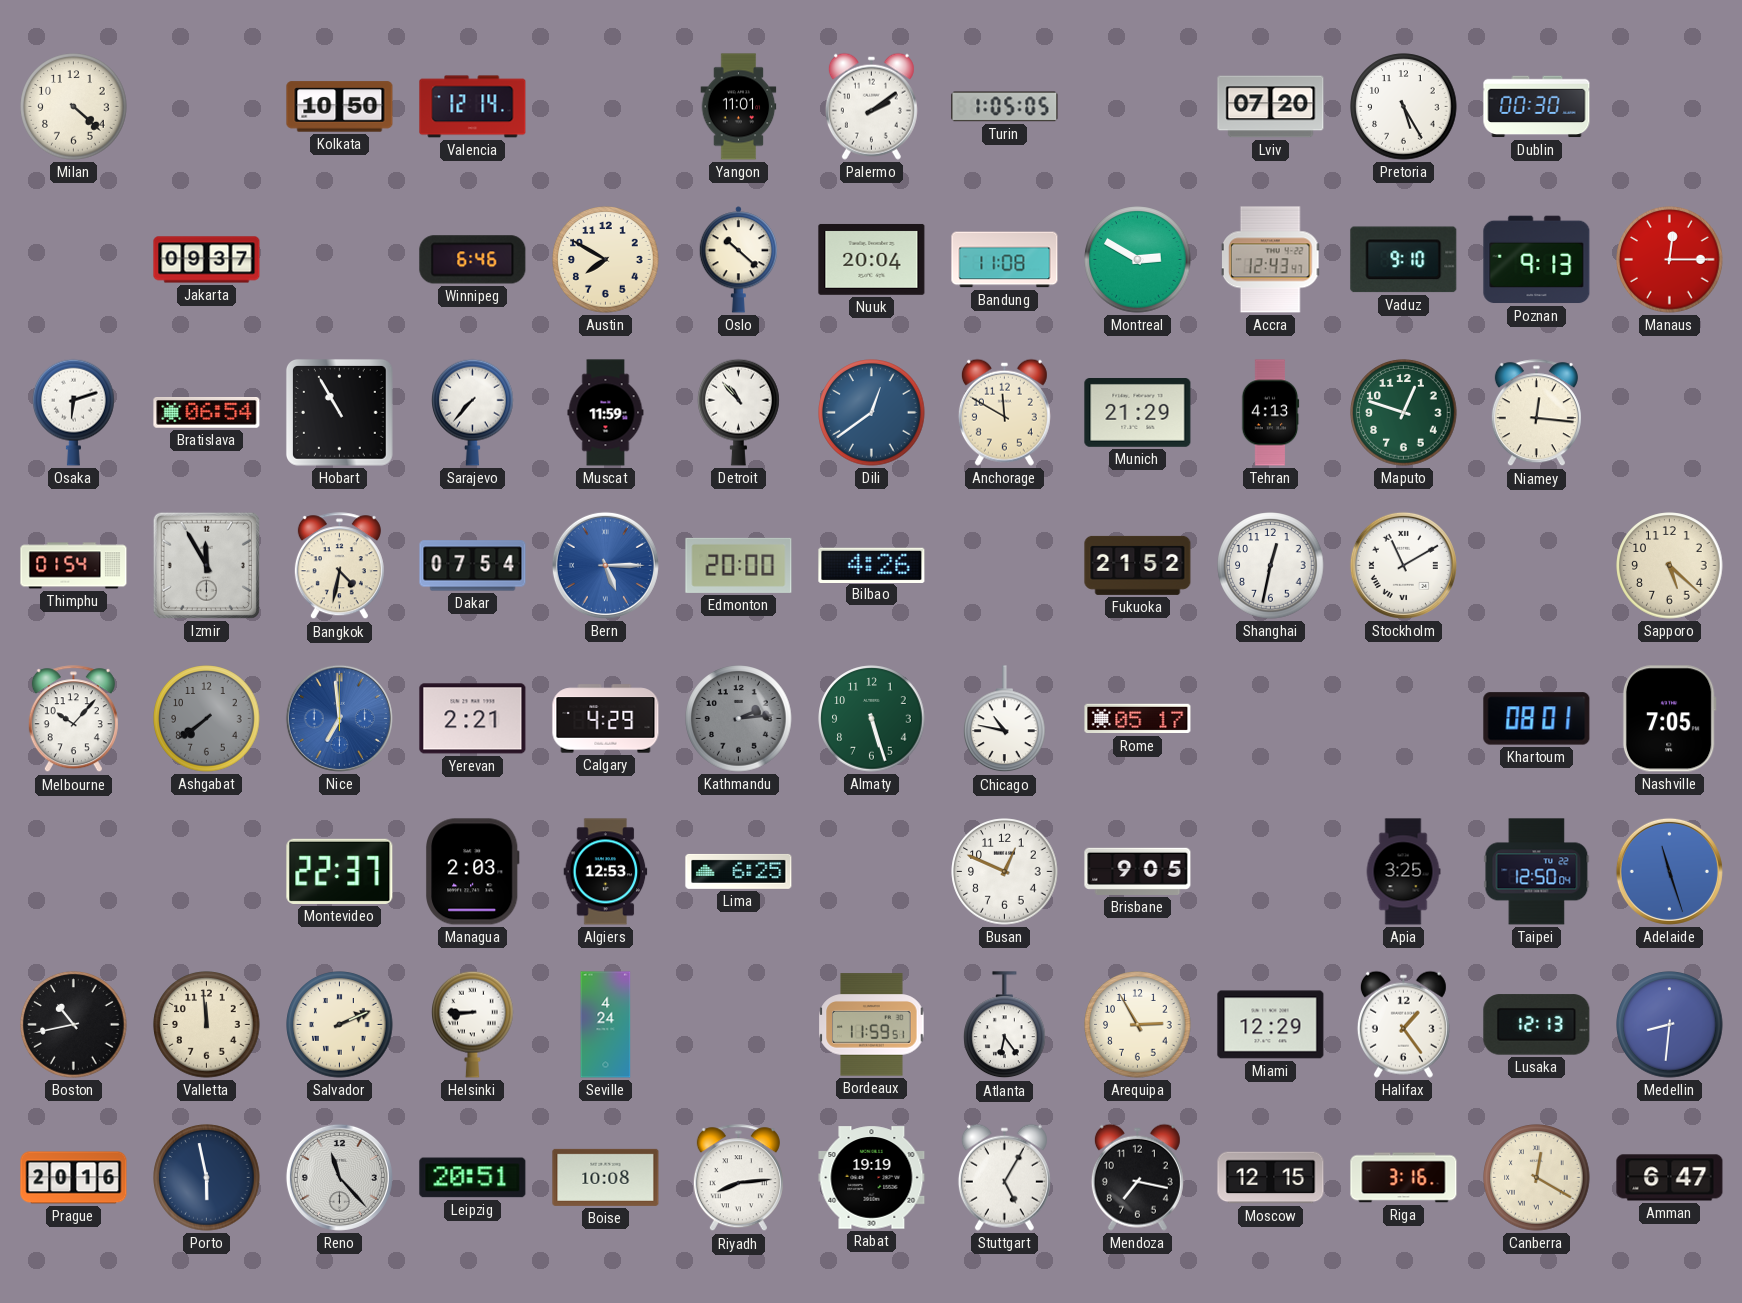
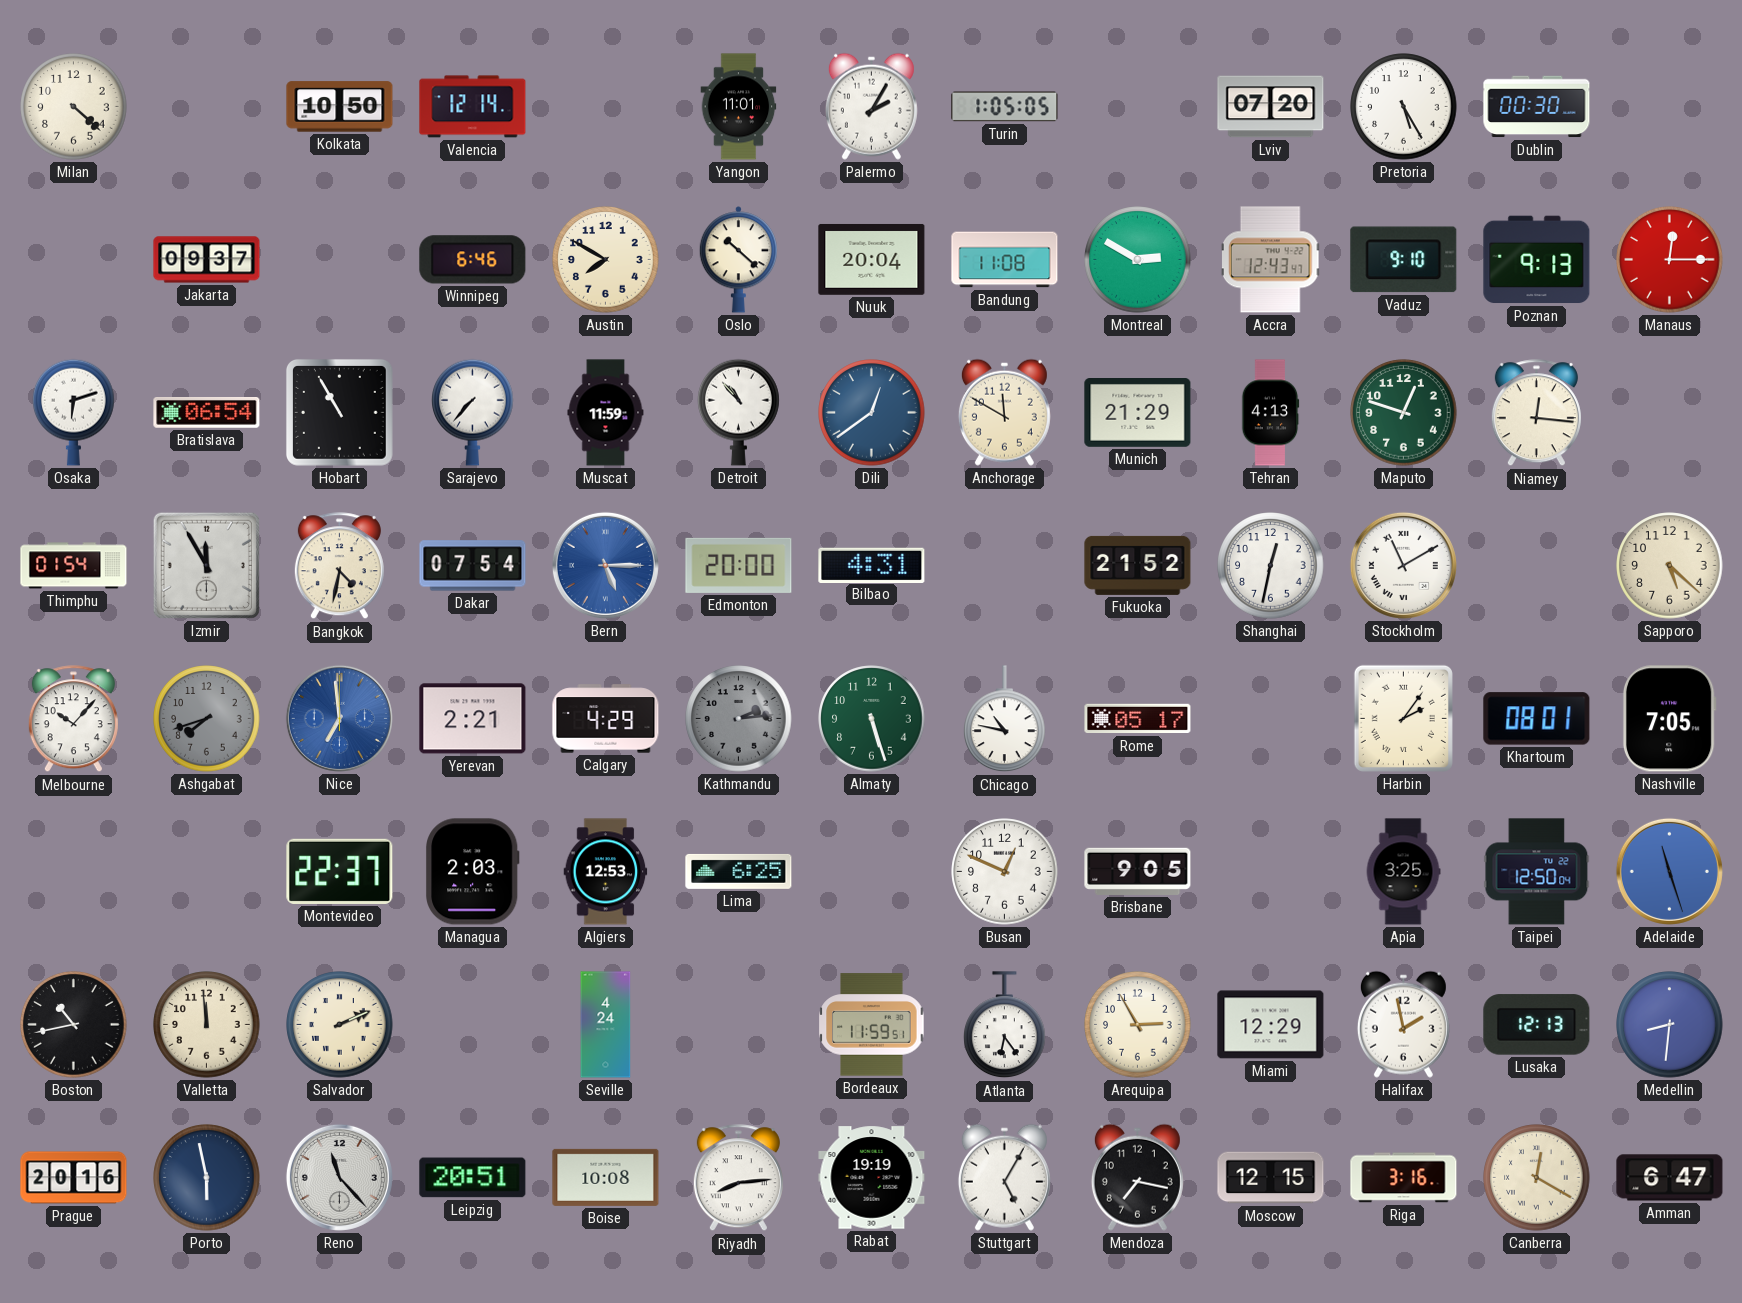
Palermo: 2:09 -> 2:05 (871, 106)
Bilbao: 4:26 -> 4:31 (872, 565)
Ashgabat: 7:39 -> 7:42 (207, 719)
Harbin: none -> 2:06 (1403, 718)
Helsinki: 8:45 -> none (473, 1024)
Halifax: 1:24 -> 1:58 (1403, 1024)
